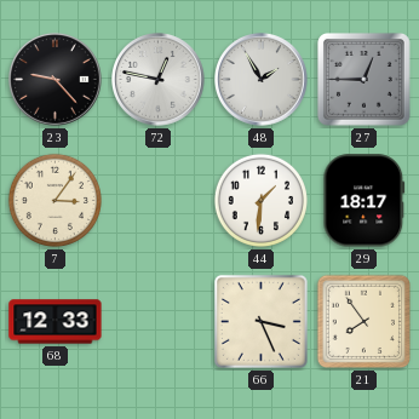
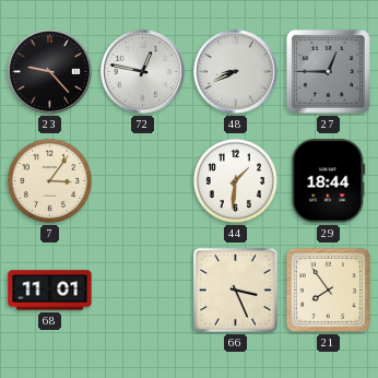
48: 1:55 -> 8:41 (236, 72)
29: 18:17 -> 18:44 (329, 181)
68: 12:33 -> 11:01 (50, 291)
